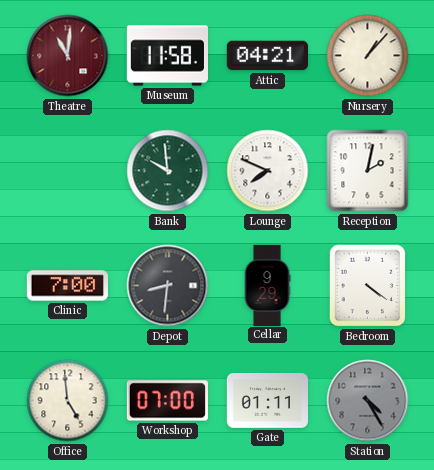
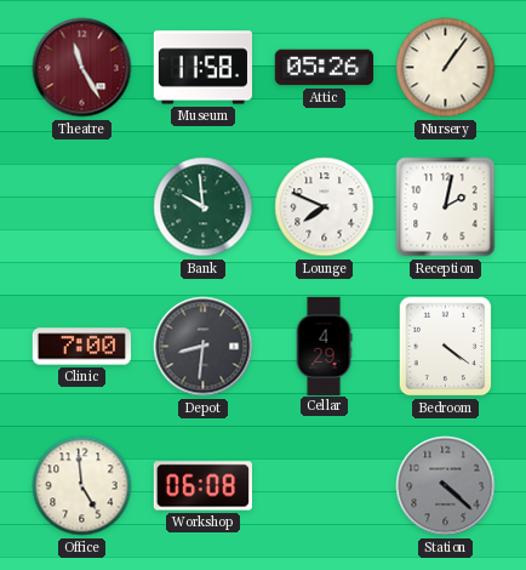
Theatre: 11:01 -> 11:25 (82, 68)
Attic: 04:21 -> 05:26 (324, 68)
Nursery: 1:07 -> 1:06 (446, 68)
Cellar: 9:29 -> 4:29 (324, 346)
Workshop: 07:00 -> 06:08 (202, 486)
Gate: 01:11 -> none (267, 401)
Station: 4:25 -> 4:22 (446, 486)
